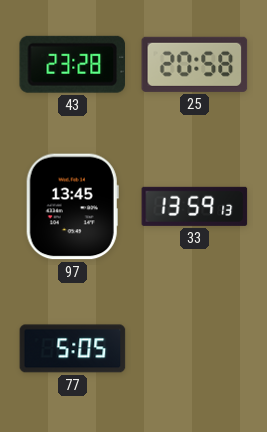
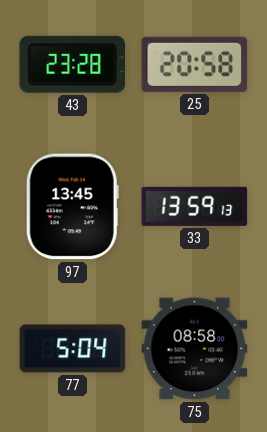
77: 5:05 -> 5:04 (73, 349)
75: none -> 08:58 (195, 349)
